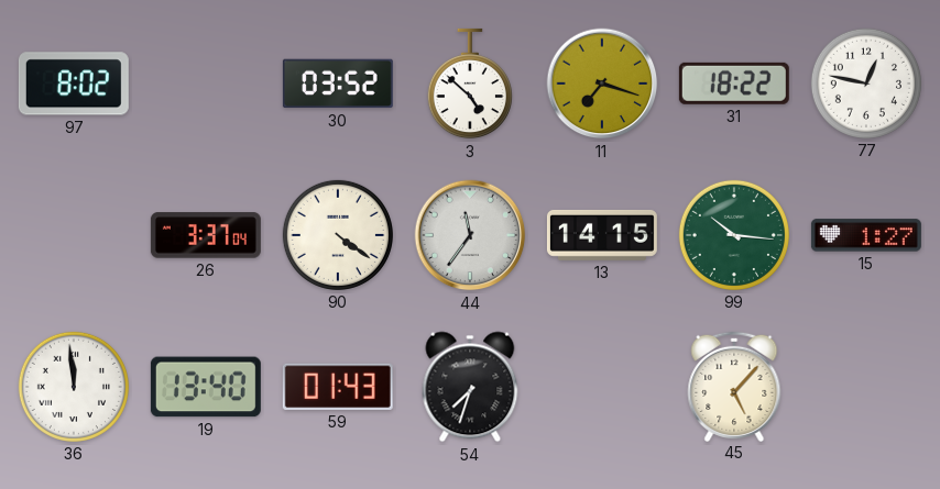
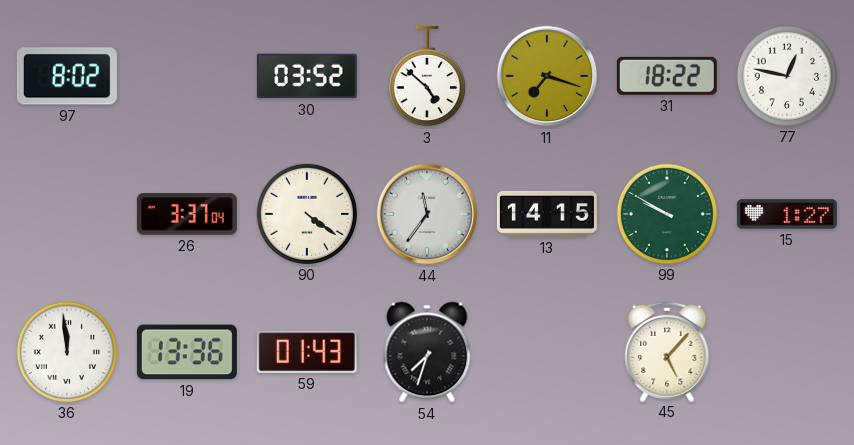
99: 10:16 -> 9:50 (667, 214)
19: 13:40 -> 13:36 (187, 352)
